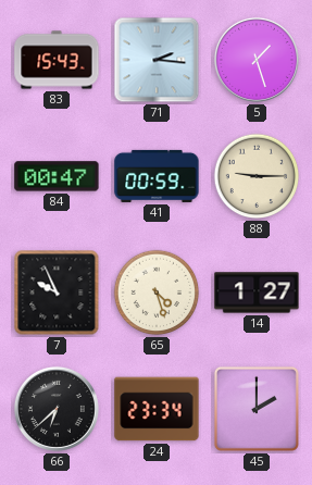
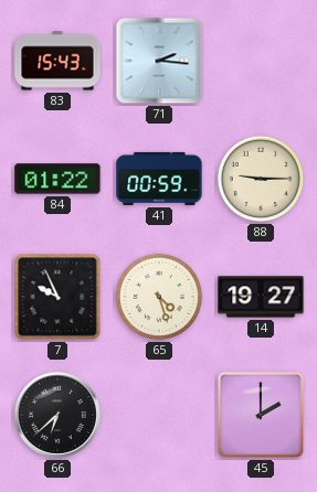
5: 1:27 -> none (257, 60)
84: 00:47 -> 01:22 (57, 179)
14: 1:27 -> 19:27 (261, 297)
24: 23:34 -> none (157, 409)
